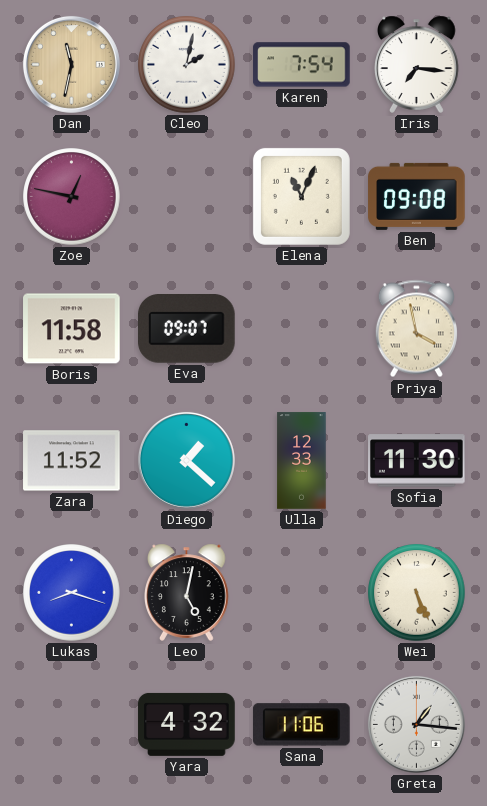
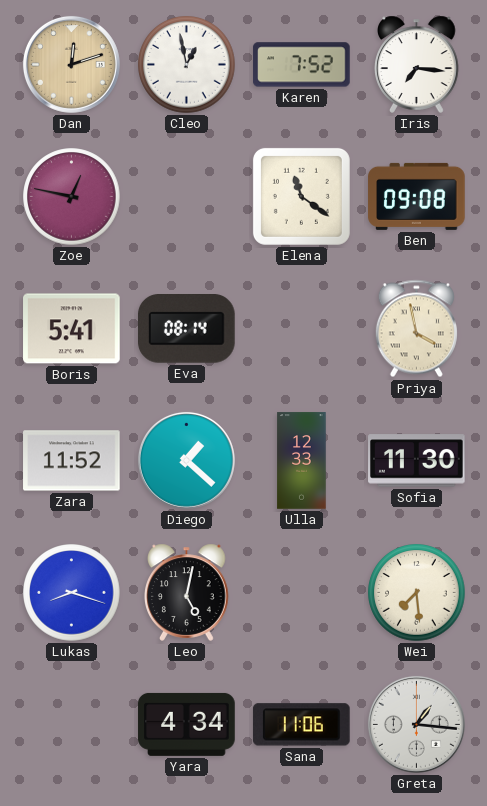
Dan: 11:32 -> 12:12 (71, 64)
Cleo: 2:02 -> 12:58 (187, 65)
Karen: 7:54 -> 7:52 (302, 65)
Elena: 11:04 -> 11:21 (301, 196)
Boris: 11:58 -> 5:41 (72, 329)
Eva: 09:07 -> 08:14 (187, 329)
Wei: 5:26 -> 7:29 (417, 593)
Yara: 4:32 -> 4:34 (187, 724)
